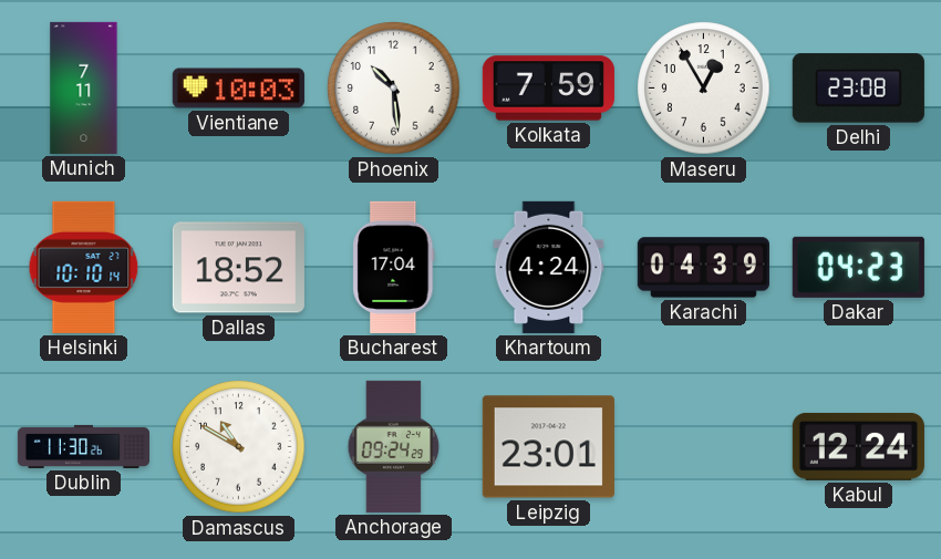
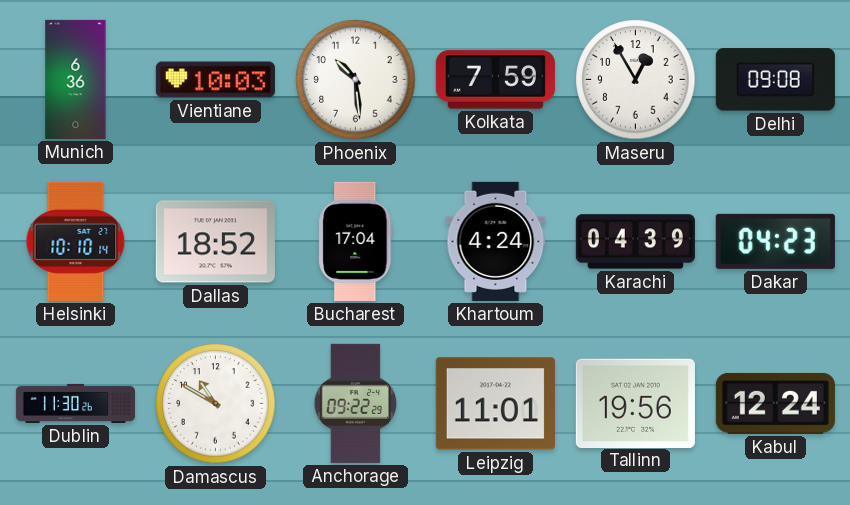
Munich: 7:11 -> 6:36 (76, 79)
Delhi: 23:08 -> 09:08 (775, 80)
Anchorage: 09:24 -> 09:22 (356, 403)
Leipzig: 23:01 -> 11:01 (495, 404)
Tallinn: none -> 19:56 (635, 403)
